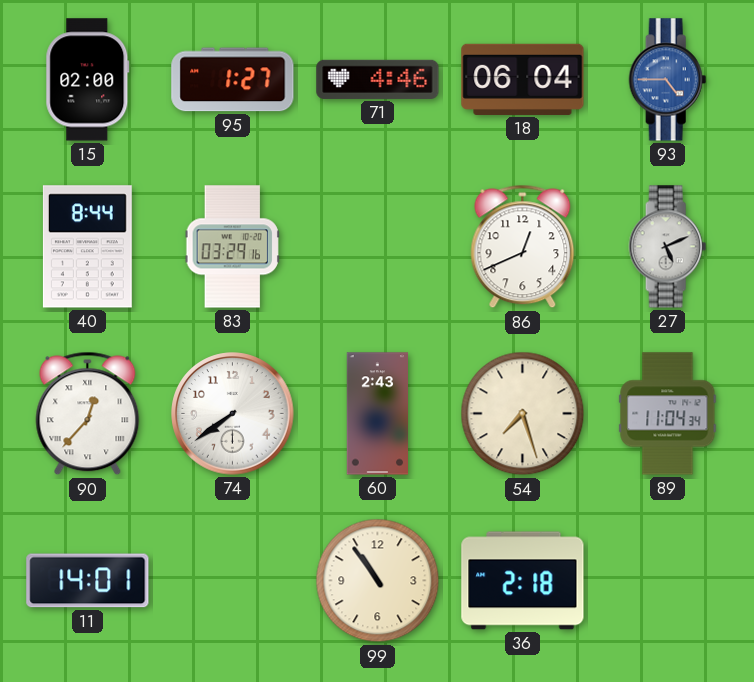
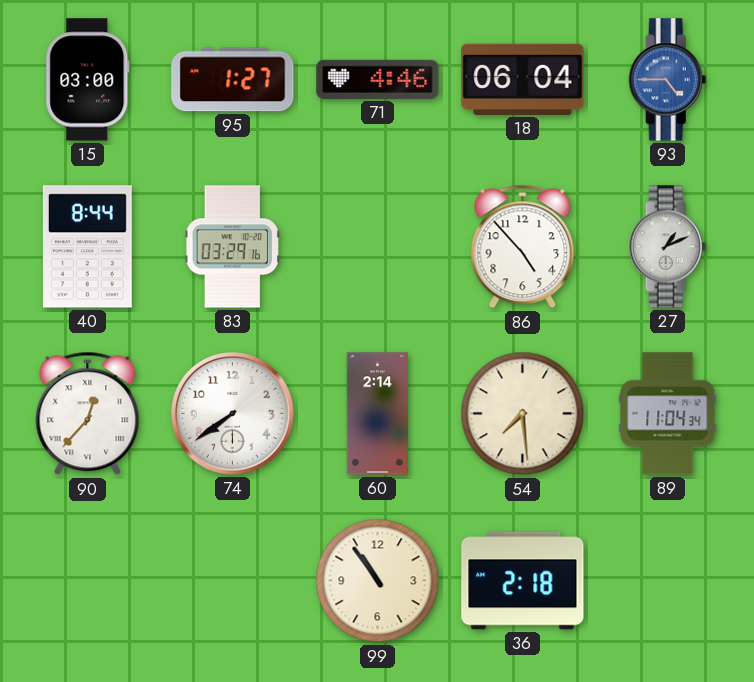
15: 02:00 -> 03:00 (88, 80)
86: 12:41 -> 4:53 (523, 247)
27: 5:11 -> 1:11 (668, 247)
60: 2:43 -> 2:14 (378, 414)
54: 7:27 -> 7:29 (523, 414)
11: 14:01 -> none (88, 581)
